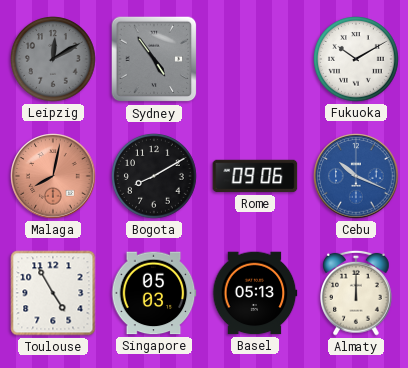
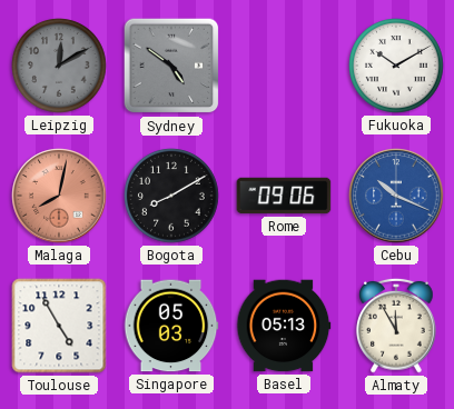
Sydney: 4:54 -> 4:51 (171, 66)
Almaty: 12:00 -> 11:55 (396, 326)
